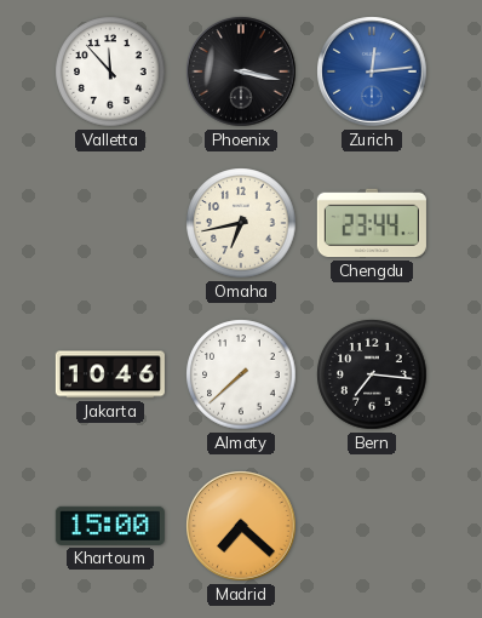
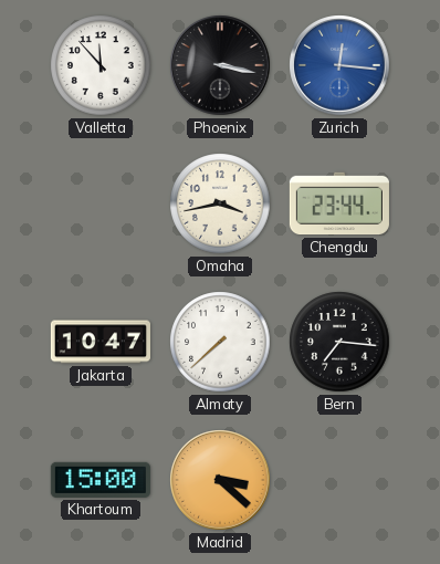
Zurich: 12:14 -> 12:16 (339, 65)
Omaha: 6:43 -> 3:43 (220, 203)
Jakarta: 10:46 -> 10:47 (101, 342)
Madrid: 7:22 -> 3:22 (220, 480)
